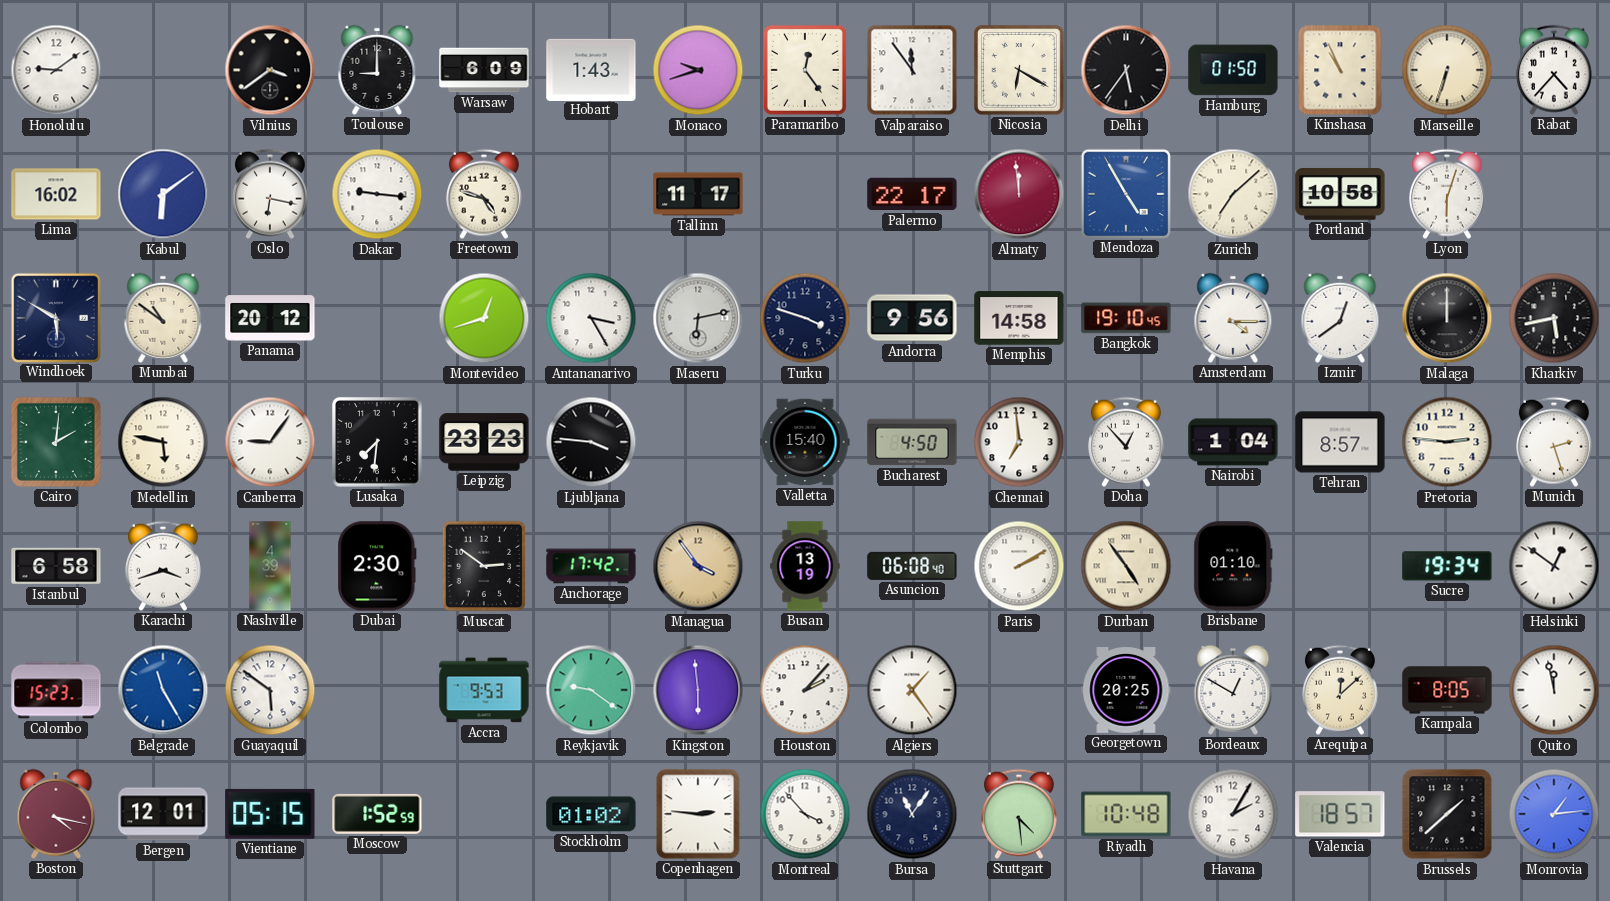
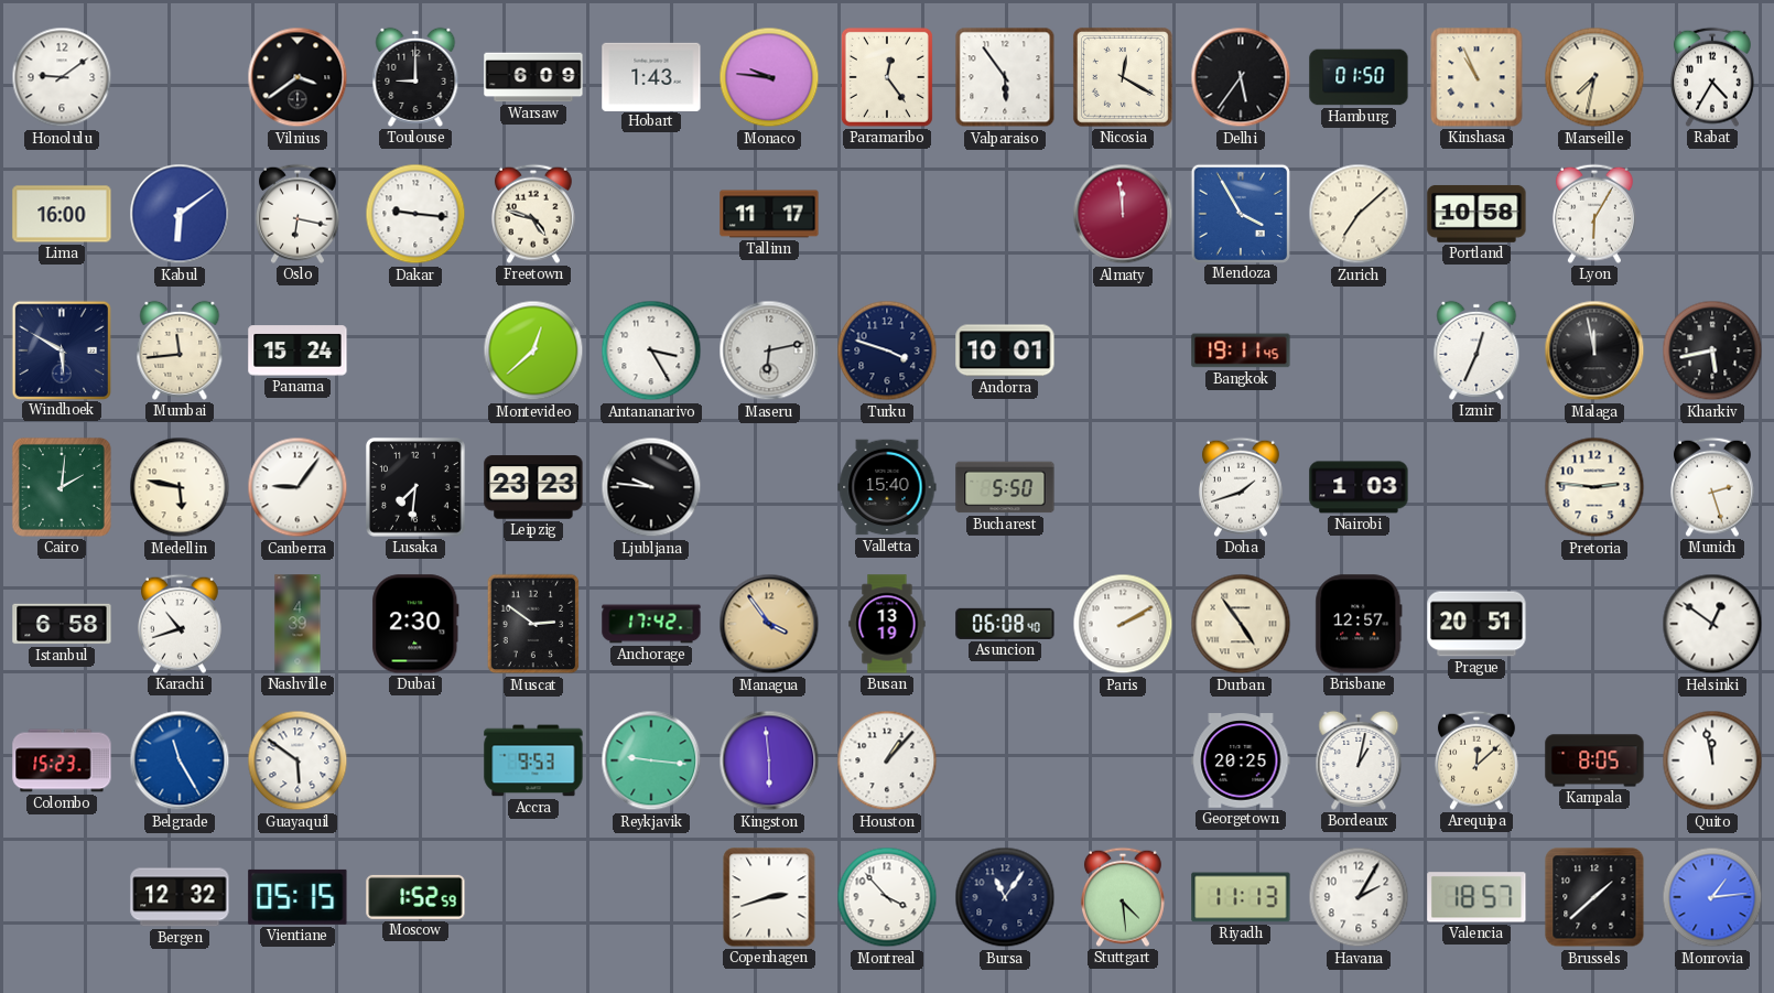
Monaco: 9:42 -> 9:46 (769, 77)
Valparaiso: 11:54 -> 5:54 (1005, 77)
Nicosia: 6:20 -> 12:20 (1123, 77)
Marseille: 6:33 -> 7:32 (1594, 77)
Rabat: 4:37 -> 4:35 (1712, 77)
Lima: 16:02 -> 16:00 (62, 214)
Palermo: 22:17 -> none (912, 194)
Mendoza: 4:55 -> 3:55 (1240, 213)
Lyon: 6:03 -> 6:05 (1594, 214)
Mumbai: 10:51 -> 11:44 (180, 350)
Panama: 20:12 -> 15:24 (298, 350)
Montevideo: 12:42 -> 12:38 (533, 350)
Andorra: 9:56 -> 10:01 (1005, 350)
Memphis: 14:58 -> none (1019, 318)
Bangkok: 19:10 -> 19:11 (1241, 350)
Amsterdam: 4:15 -> none (1233, 318)
Izmir: 12:39 -> 12:34 (1476, 350)
Malaga: 12:00 -> 11:58 (1594, 350)
Ljubljana: 3:46 -> 9:46 (651, 487)
Bucharest: 4:50 -> 5:50 (1005, 487)
Chennai: 6:59 -> none (1019, 442)
Doha: 12:53 -> 1:42 (1241, 487)
Nairobi: 1:04 -> 1:03 (1359, 487)
Tehran: 8:57 -> none (1340, 442)
Karachi: 3:42 -> 10:42 (180, 624)
Brisbane: 01:10 -> 12:57 (1359, 624)
Prague: none -> 20:51 (1476, 624)
Sucre: 19:34 -> none (1447, 566)
Reykjavik: 9:21 -> 9:16 (651, 760)
Houston: 2:07 -> 1:07 (887, 760)
Algiers: 1:24 -> none (912, 690)
Bordeaux: 12:50 -> 1:02 (1359, 760)
Boston: 4:17 -> none (56, 814)
Bergen: 12:01 -> 12:32 (180, 897)
Stockholm: 01:02 -> none (591, 814)
Copenhagen: 2:46 -> 2:42 (769, 897)
Riyadh: 10:48 -> 11:13 (1241, 897)
